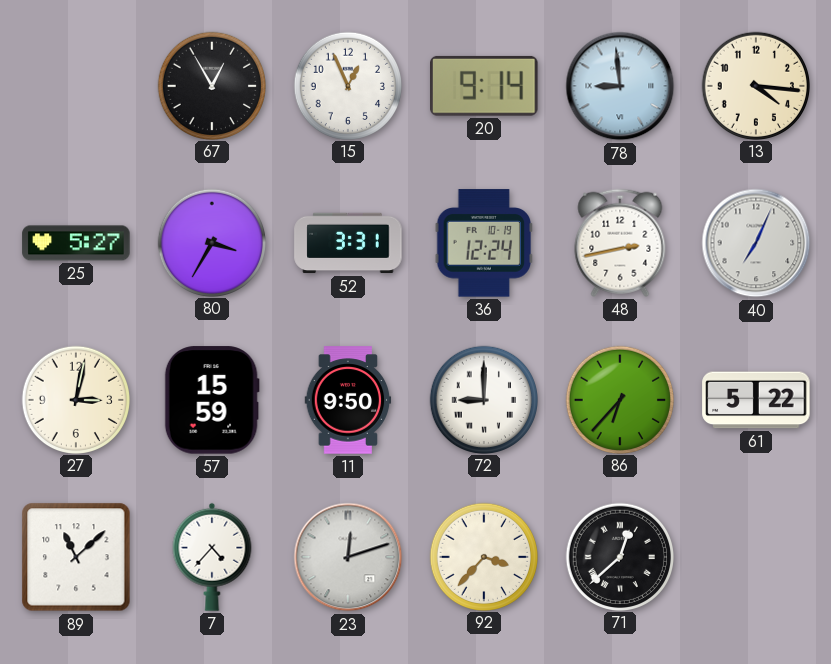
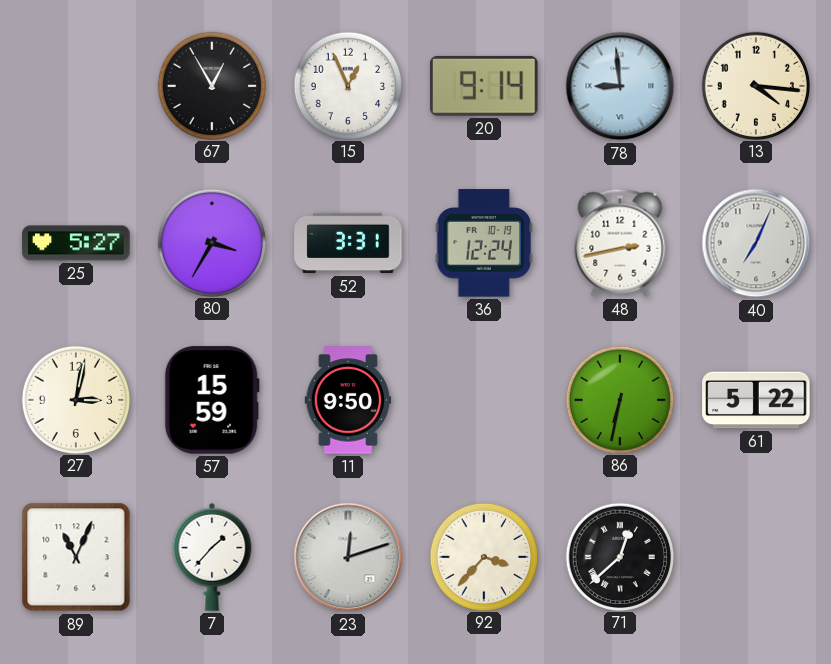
72: 9:00 -> none (483, 399)
86: 6:37 -> 6:32 (619, 399)
89: 11:08 -> 11:04 (76, 557)
7: 4:37 -> 1:37 (212, 557)
